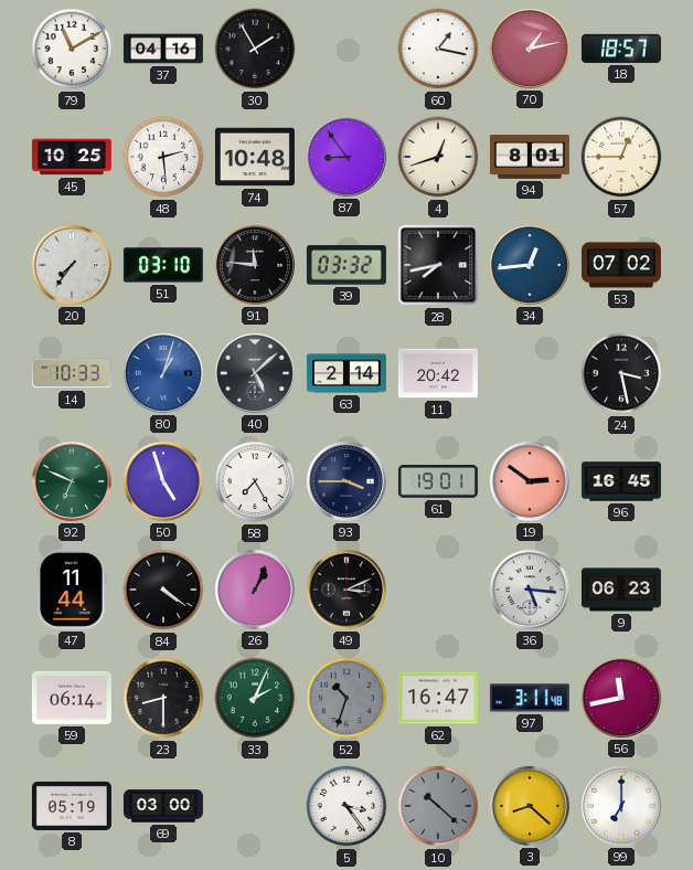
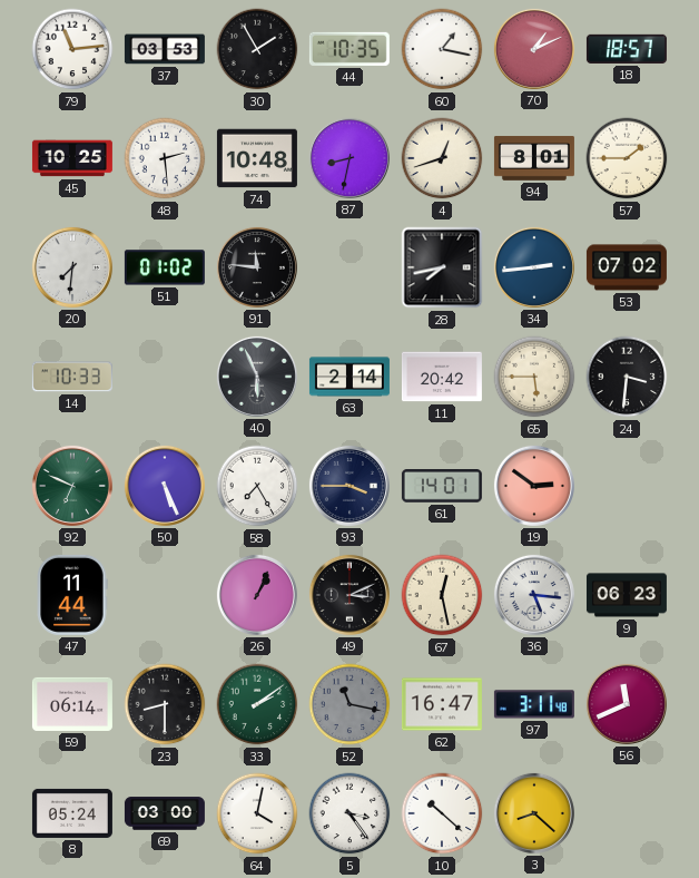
79: 11:10 -> 11:14 (72, 49)
37: 04:16 -> 03:53 (165, 49)
44: none -> 10:35 (349, 49)
70: 1:13 -> 1:11 (534, 49)
87: 8:54 -> 8:32 (349, 158)
57: 12:45 -> 1:45 (627, 158)
20: 7:36 -> 7:31 (72, 267)
51: 03:10 -> 01:02 (165, 267)
39: 03:32 -> none (346, 265)
34: 12:44 -> 2:44 (534, 267)
80: 1:03 -> none (163, 373)
40: 5:08 -> 5:56 (257, 377)
65: none -> 5:45 (534, 377)
24: 3:28 -> 3:31 (627, 377)
50: 4:57 -> 5:26 (165, 486)
61: 19:01 -> 14:01 (442, 487)
96: 16:45 -> none (621, 481)
84: 4:21 -> none (163, 590)
67: none -> 12:28 (442, 595)
33: 2:04 -> 2:09 (257, 704)
52: 10:33 -> 11:17 (349, 704)
56: 11:43 -> 11:41 (627, 704)
8: 05:19 -> 05:24 (72, 813)
64: none -> 4:02 (257, 813)
10 dial: grey -> white (442, 813)
99: 7:00 -> none (621, 806)
